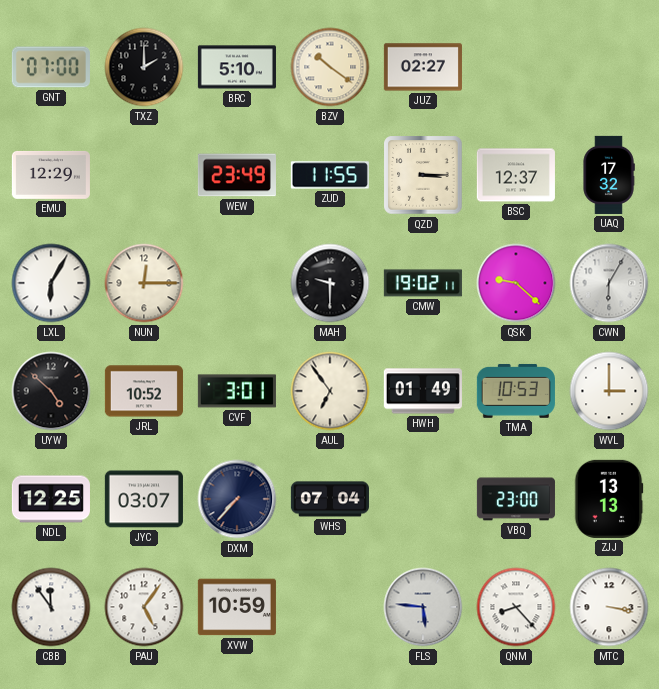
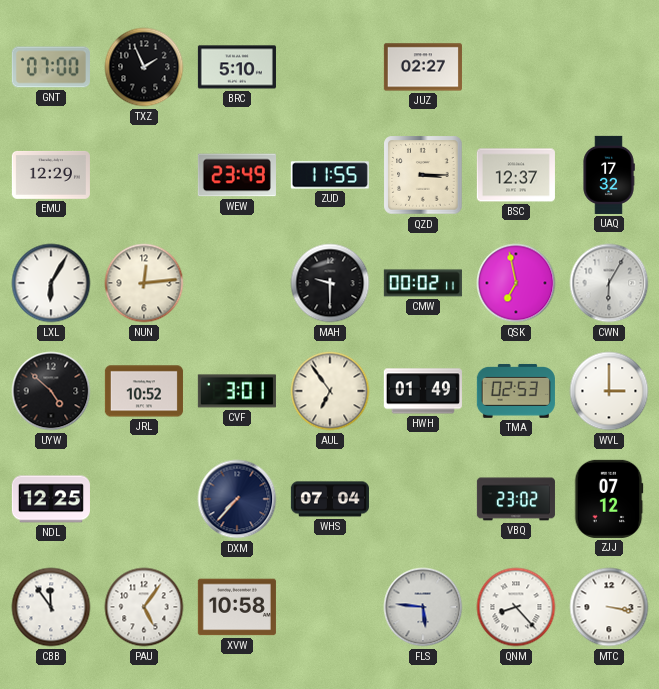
TXZ: 2:00 -> 1:56 (144, 67)
BZV: 10:21 -> none (330, 67)
NUN: 12:15 -> 12:14 (144, 283)
CMW: 19:02 -> 00:02 (423, 283)
QSK: 9:22 -> 6:58 (516, 283)
TMA: 10:53 -> 02:53 (516, 391)
JYC: 03:07 -> none (144, 499)
VBQ: 23:00 -> 23:02 (516, 499)
ZJJ: 13:13 -> 07:12 (609, 499)
XVW: 10:59 -> 10:58 (237, 607)
